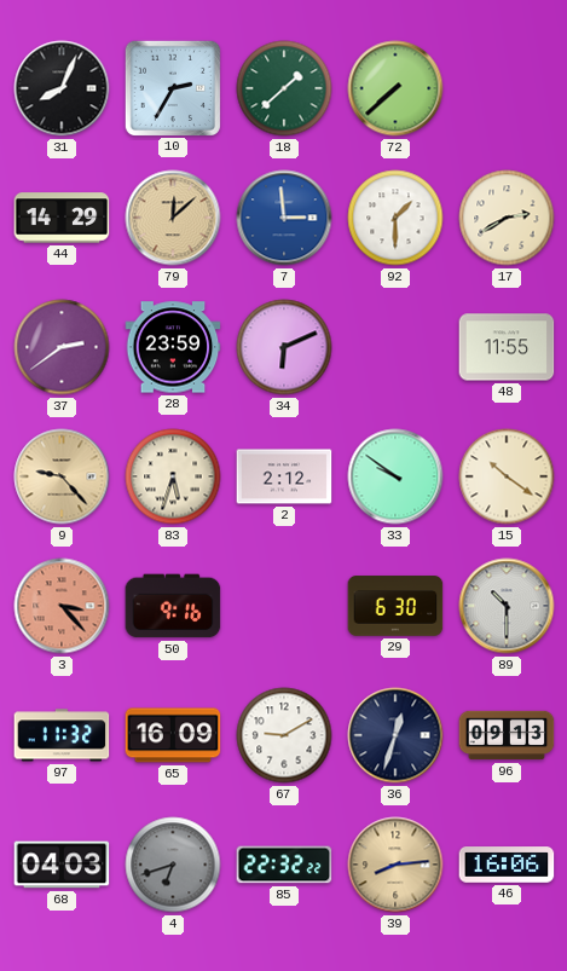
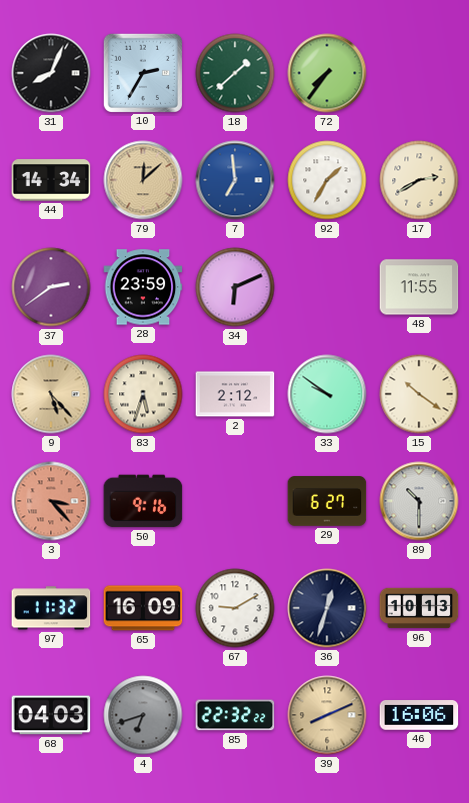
72: 7:38 -> 7:36 (327, 73)
44: 14:29 -> 14:34 (51, 180)
7: 2:59 -> 6:59 (235, 180)
92: 1:30 -> 1:35 (327, 180)
9: 9:23 -> 5:23 (51, 394)
29: 6:30 -> 6:27 (327, 501)
96: 09:13 -> 10:13 (419, 608)
39: 8:14 -> 8:11 (327, 715)
